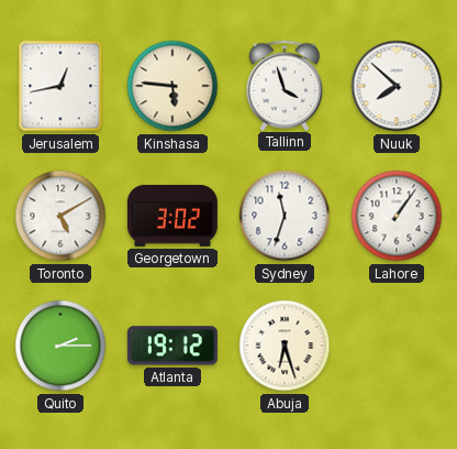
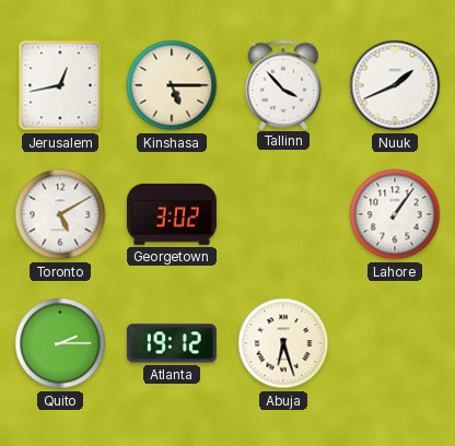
Kinshasa: 5:46 -> 5:15 (172, 85)
Tallinn: 3:57 -> 3:53 (283, 84)
Nuuk: 7:52 -> 1:41 (395, 85)
Sydney: 11:33 -> none (285, 216)
